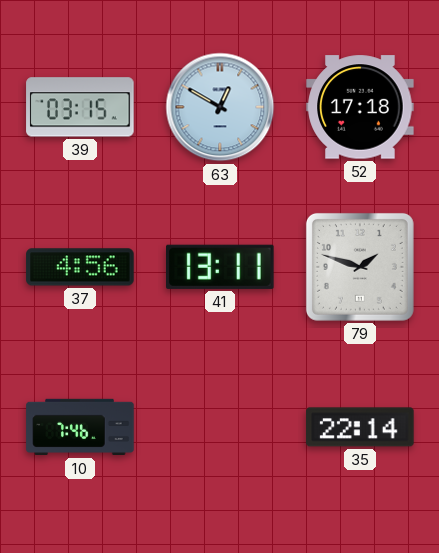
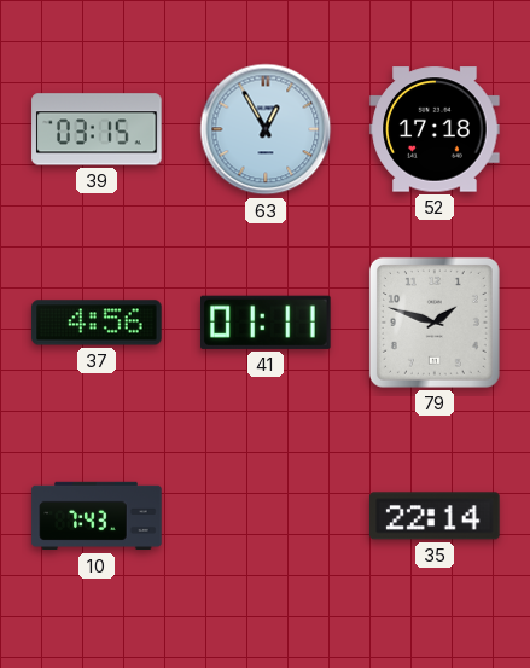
63: 12:50 -> 12:55 (266, 129)
41: 13:11 -> 01:11 (267, 323)
10: 7:46 -> 7:43 (97, 516)
